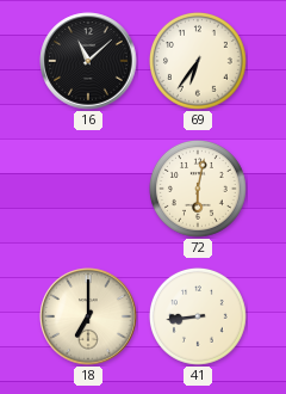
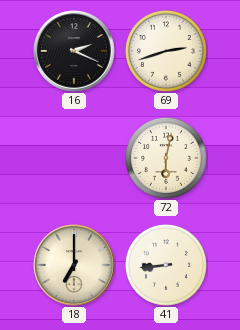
16: 11:08 -> 2:19 (74, 51)
69: 6:36 -> 2:42 (166, 51)
